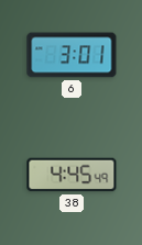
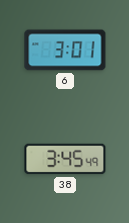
38: 4:45 -> 3:45 (65, 159)
